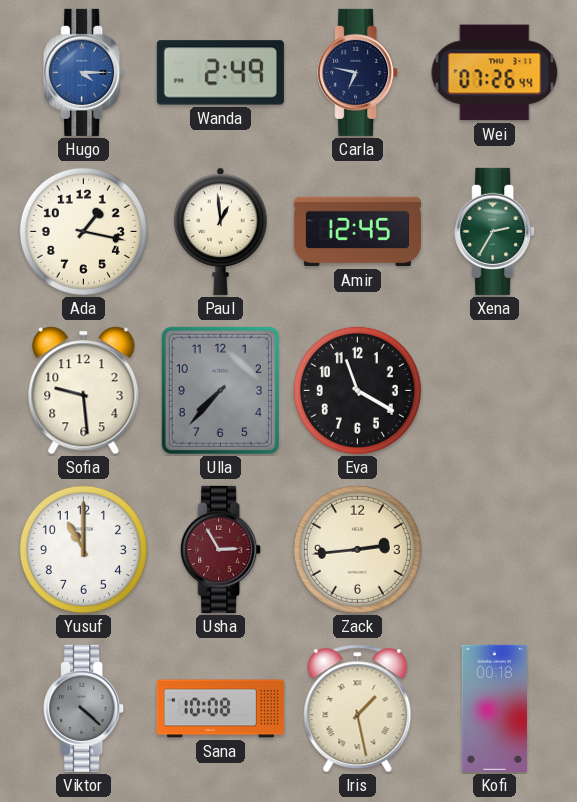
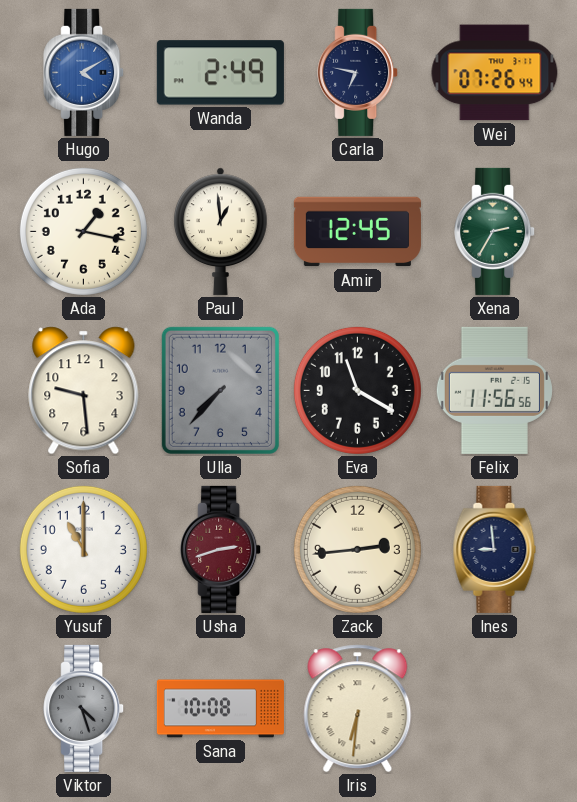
Hugo: 4:15 -> 4:10 (84, 72)
Felix: none -> 11:56 (494, 390)
Usha: 2:55 -> 2:42 (221, 549)
Ines: none -> 8:59 (495, 549)
Viktor: 4:22 -> 4:27 (84, 708)
Iris: 1:28 -> 6:31 (358, 709)
Kofi: 00:18 -> none (494, 708)
